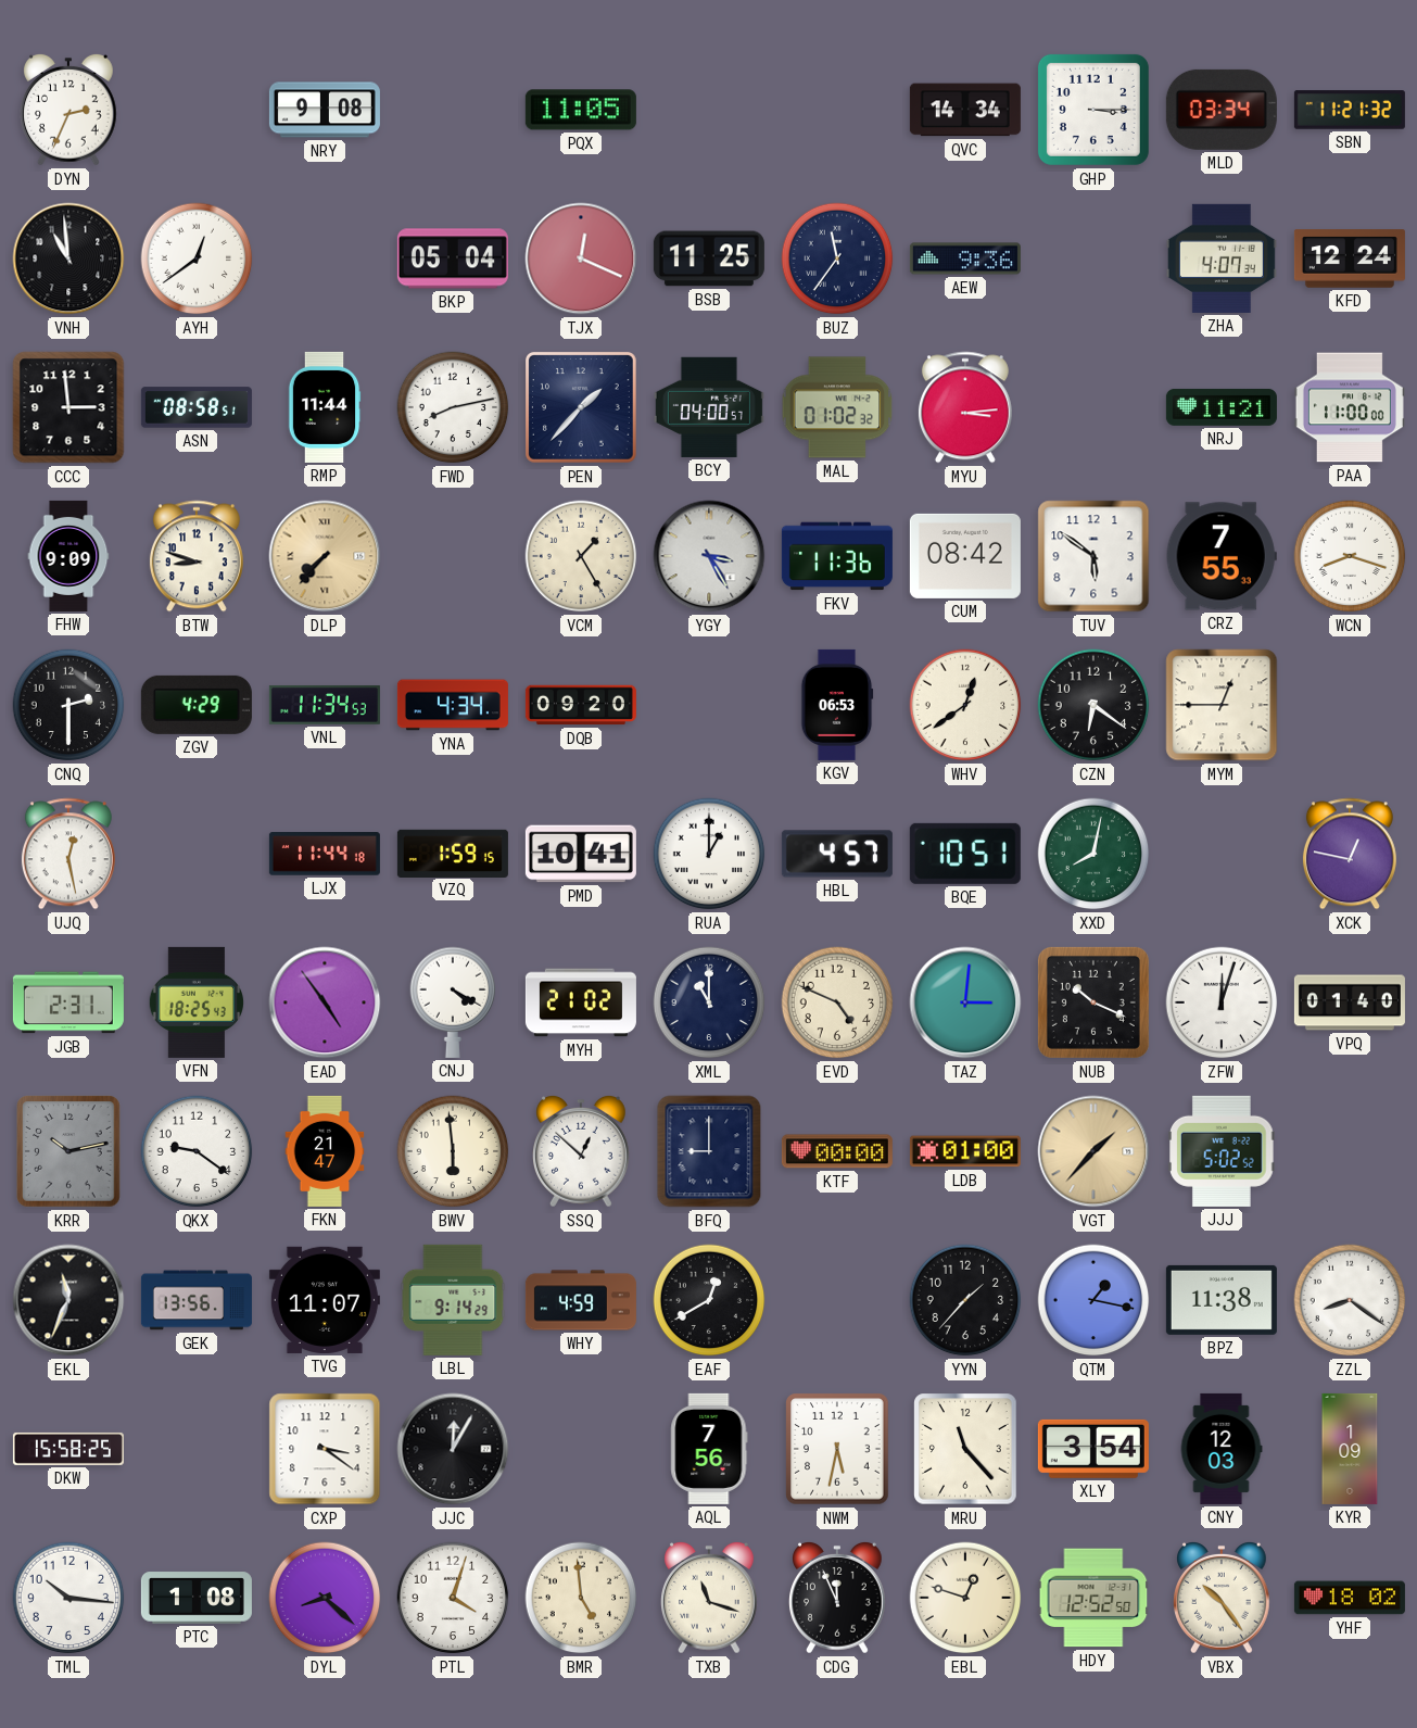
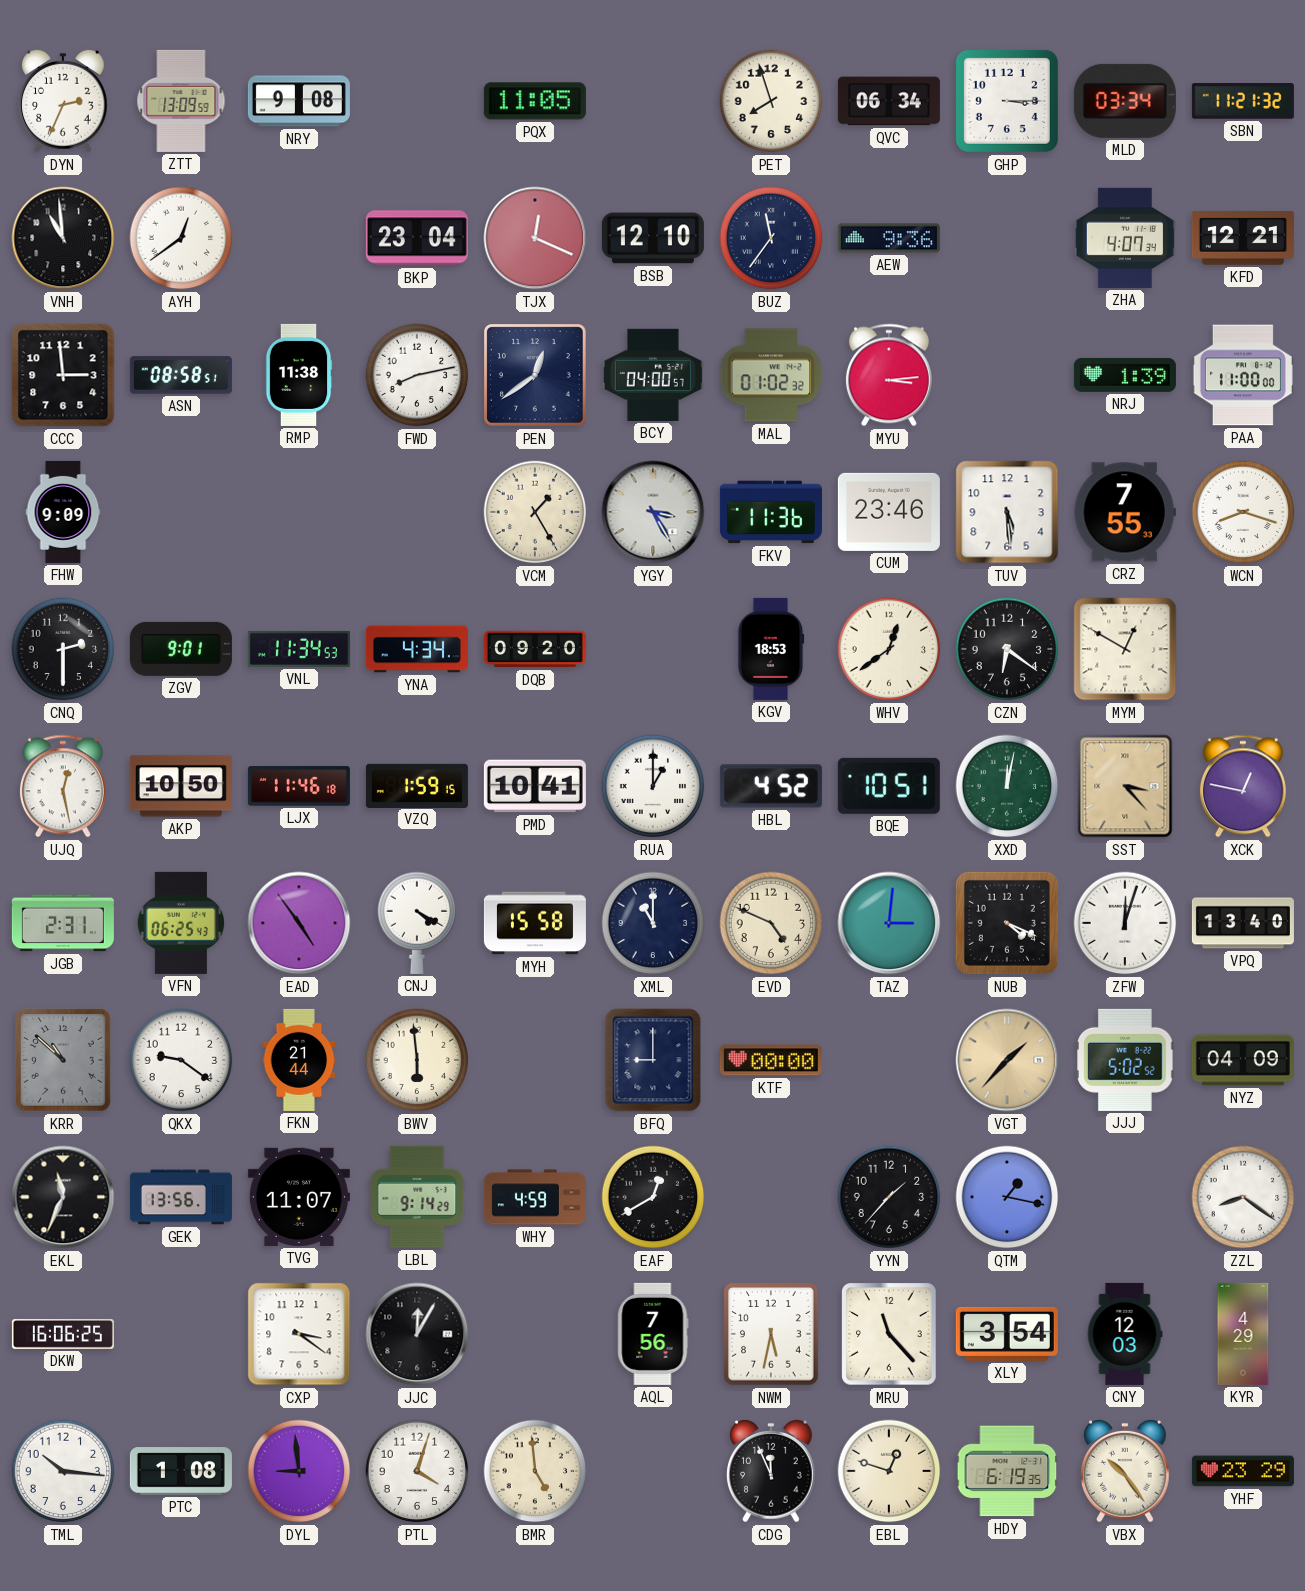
ZTT: none -> 13:09 (181, 101)
PET: none -> 7:57 (771, 101)
QVC: 14:34 -> 06:34 (889, 101)
BKP: 05:04 -> 23:04 (417, 238)
BSB: 11:25 -> 12:10 (653, 238)
KFD: 12:24 -> 12:21 (1243, 238)
RMP: 11:44 -> 11:38 (299, 375)
PEN: 1:37 -> 12:39 (536, 376)
NRJ: 11:21 -> 1:39 (1125, 375)
BTW: 8:48 -> none (197, 556)
DLP: 7:37 -> none (325, 556)
CUM: 08:42 -> 23:46 (889, 512)
TUV: 5:51 -> 5:29 (1007, 512)
ZGV: 4:29 -> 9:01 (181, 649)
KGV: 06:53 -> 18:53 (771, 649)
MYM: 12:45 -> 12:50 (1125, 649)
AKP: none -> 10:50 (181, 786)
LJX: 11:44 -> 11:46 (299, 786)
HBL: 4:57 -> 4:52 (771, 786)
XXD: 8:02 -> 12:02 (1007, 786)
SST: none -> 3:23 (1125, 786)
VFN: 18:25 -> 06:25 (180, 923)
MYH: 21:02 -> 15:58 (535, 923)
NUB: 10:19 -> 4:19 (1007, 923)
VPQ: 01:40 -> 13:40 (1243, 923)
KRR: 10:13 -> 10:52 (63, 1060)
FKN: 21:47 -> 21:44 (299, 1060)
SSQ: 12:52 -> none (582, 1151)
LDB: 01:00 -> none (965, 1151)
NYZ: none -> 04:09 (1243, 1060)
BPZ: 11:38 -> none (1222, 1300)
DKW: 15:58 -> 16:06 (63, 1334)
KYR: 1:09 -> 4:29 (1243, 1334)
DYL: 8:22 -> 8:59 (299, 1471)
TXB: 11:18 -> none (710, 1598)
HDY: 12:52 -> 6:19 (1007, 1471)
YHF: 18:02 -> 23:29 (1243, 1471)
